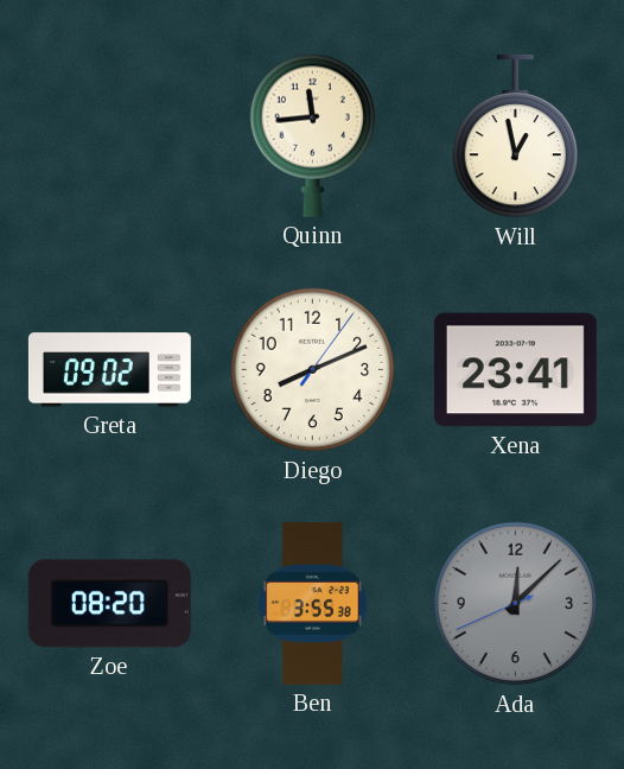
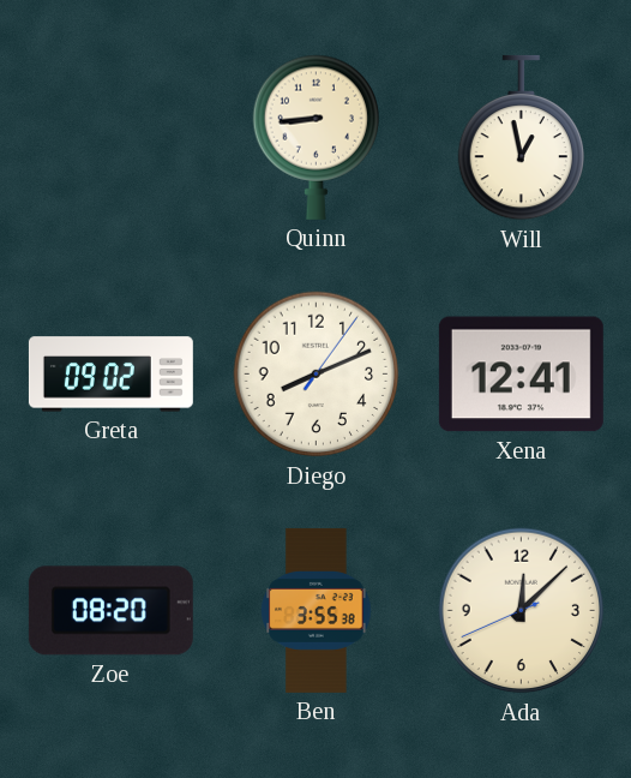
Quinn: 11:44 -> 8:44 (315, 137)
Xena: 23:41 -> 12:41 (521, 375)
Ada dial: grey -> cream (522, 611)
